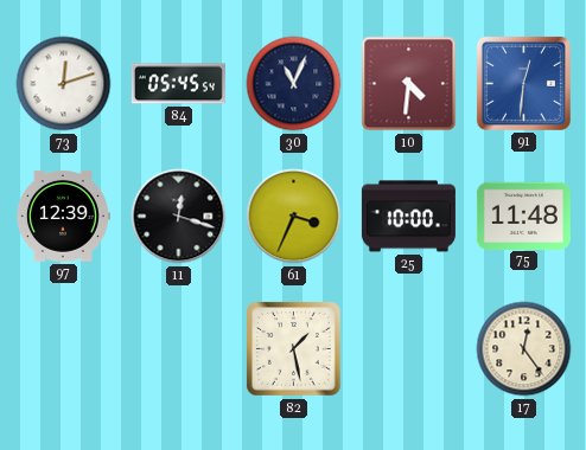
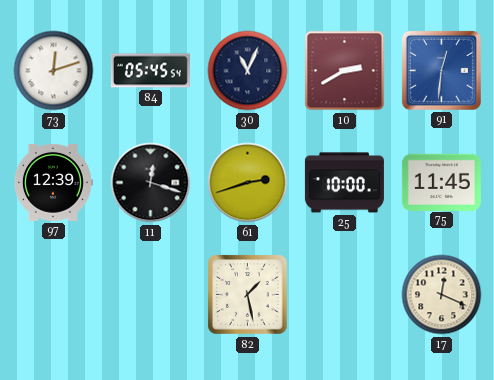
10: 4:31 -> 2:40 (345, 71)
61: 3:34 -> 2:42 (248, 183)
75: 11:48 -> 11:45 (441, 182)
17: 12:24 -> 12:19 (442, 295)
